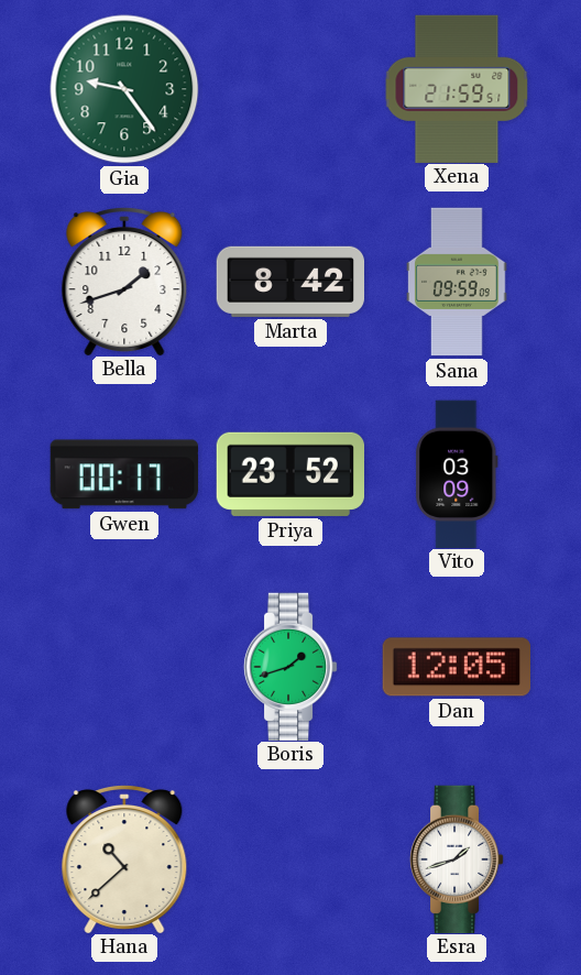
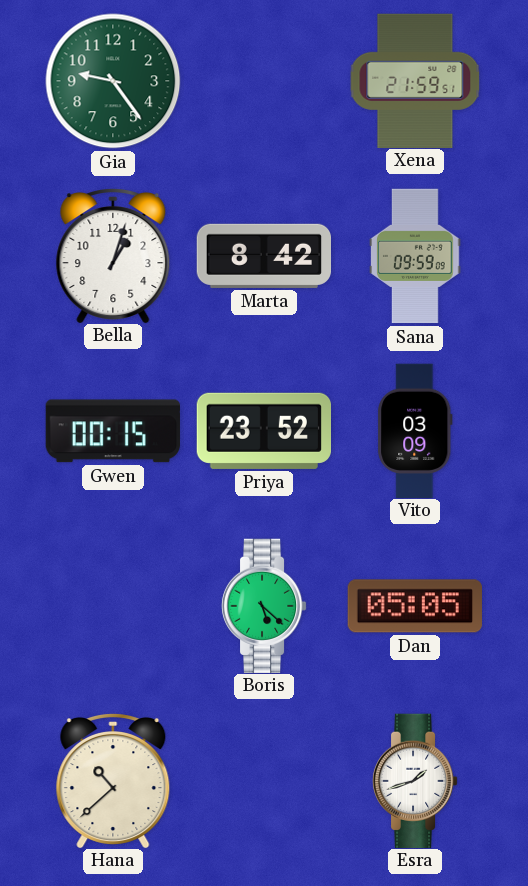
Bella: 1:42 -> 1:03 (113, 256)
Gwen: 00:17 -> 00:15 (113, 431)
Boris: 1:42 -> 5:22 (264, 605)
Dan: 12:05 -> 05:05 (415, 606)
